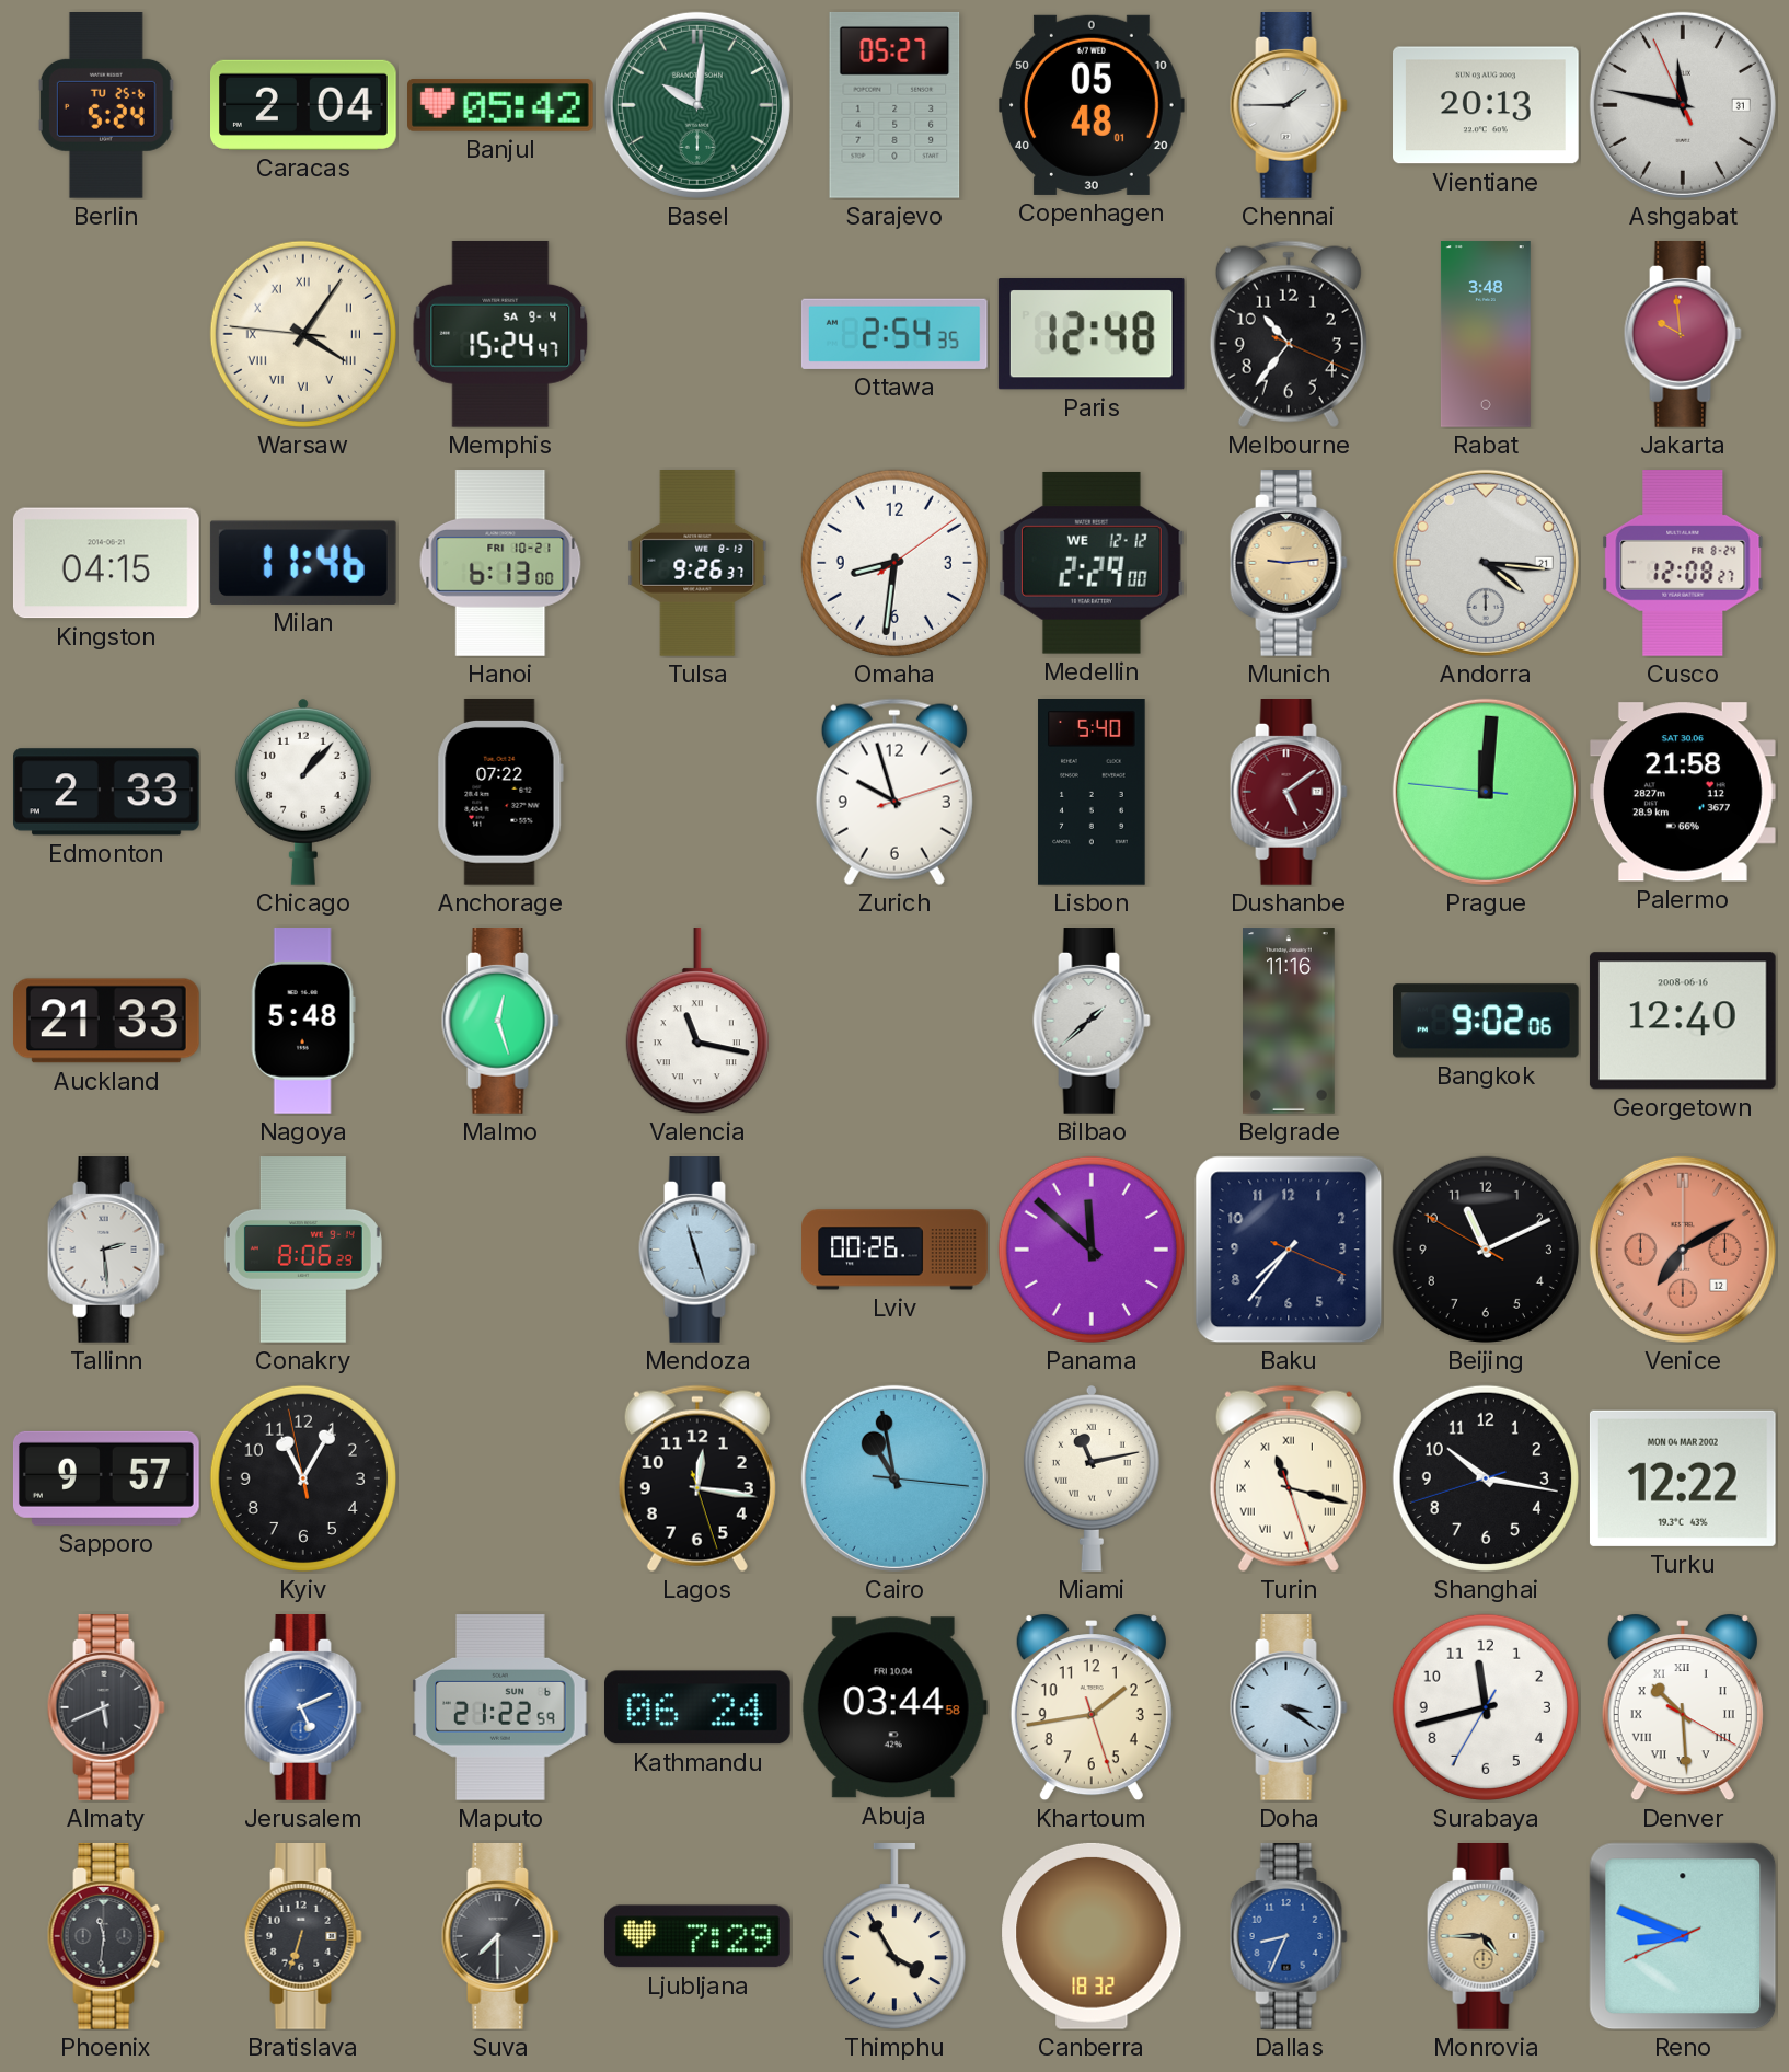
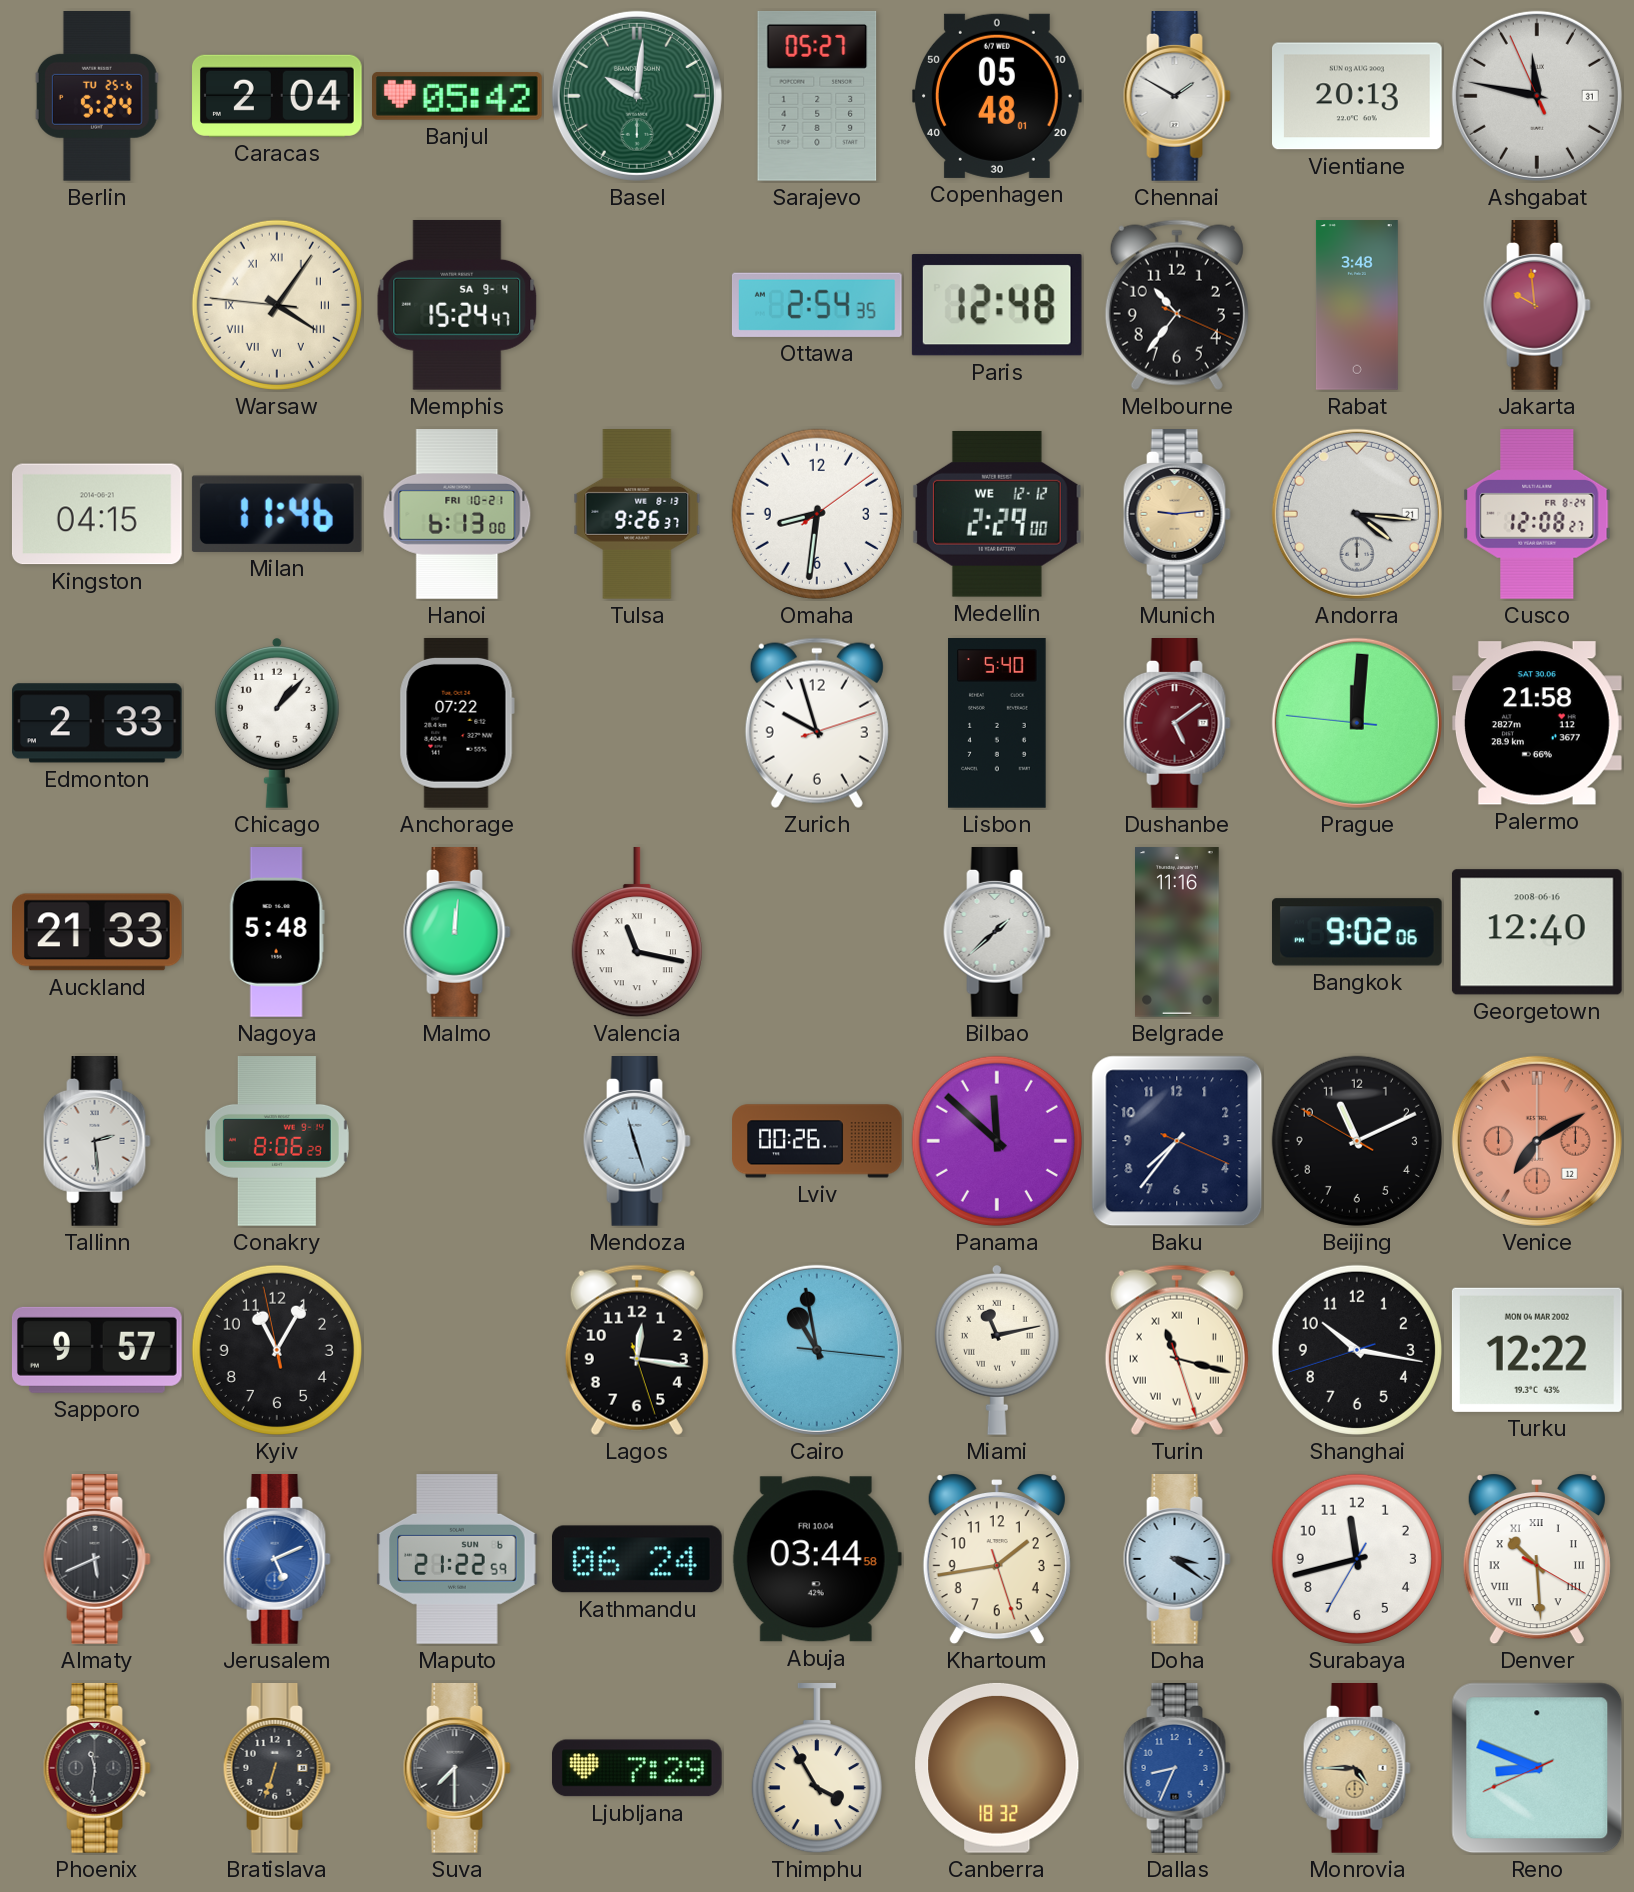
Chennai: 1:45 -> 1:50 (1177, 97)
Malmo: 12:27 -> 12:01 (457, 933)
